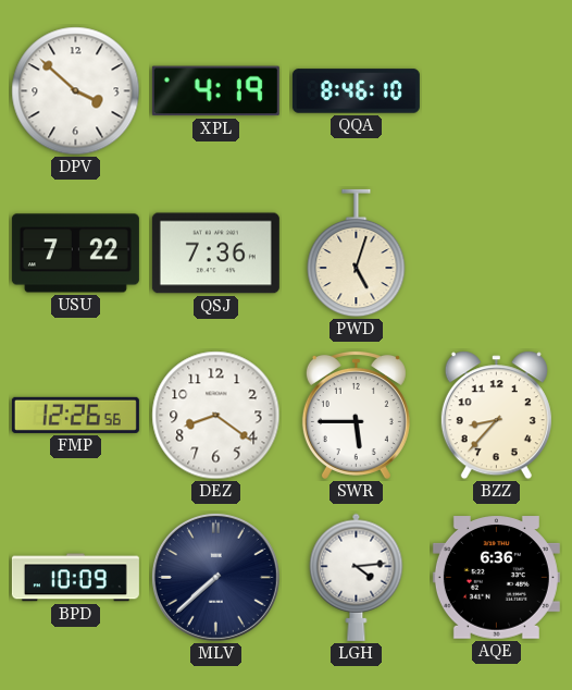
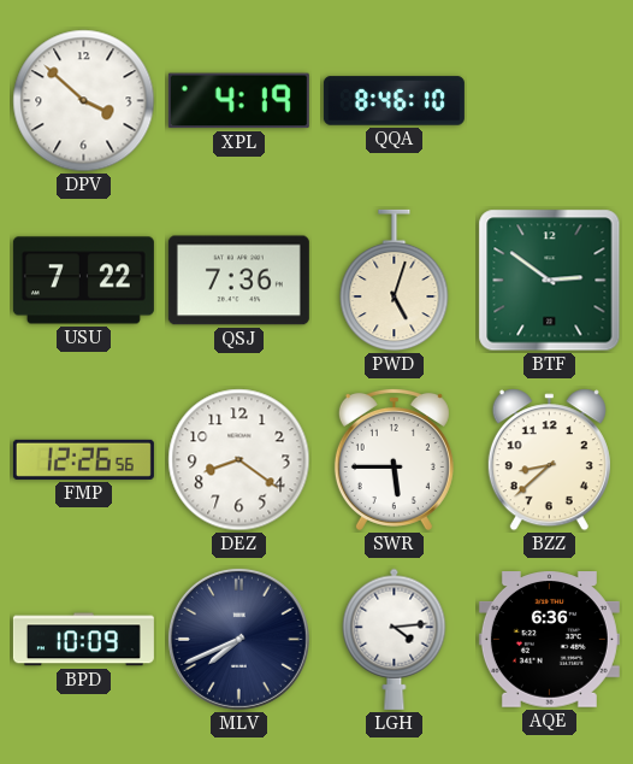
BTF: none -> 2:51 (550, 281)
BZZ: 8:37 -> 8:38 (549, 460)
MLV: 7:38 -> 7:41 (238, 639)
